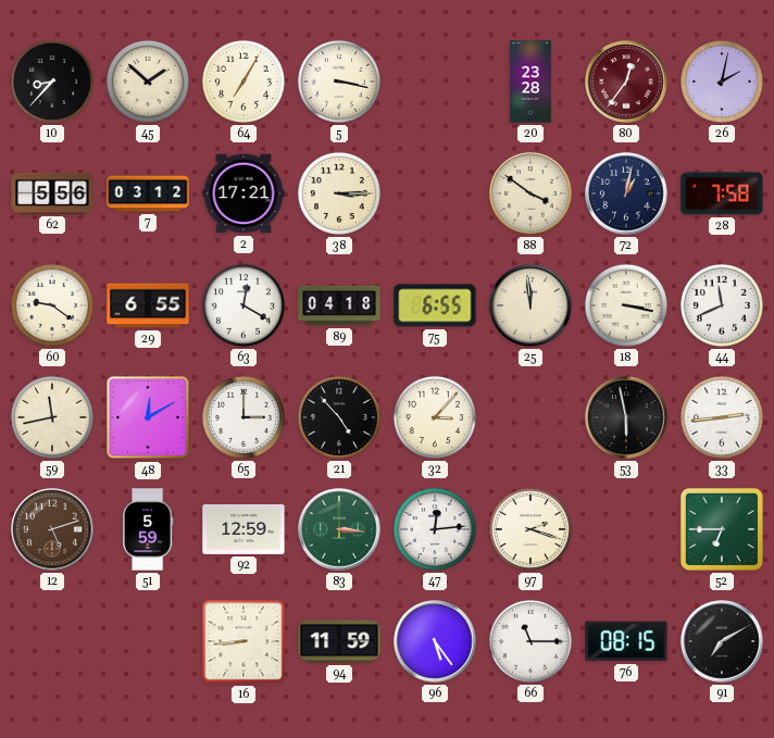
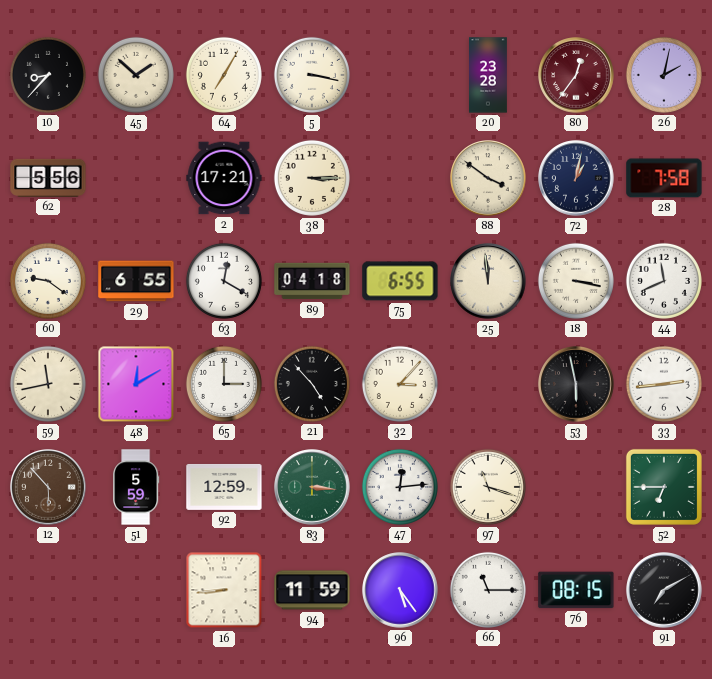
7: 03:12 -> none (148, 193)
12: 5:12 -> 5:53 (48, 487)
97: 2:18 -> 11:18 (488, 487)
